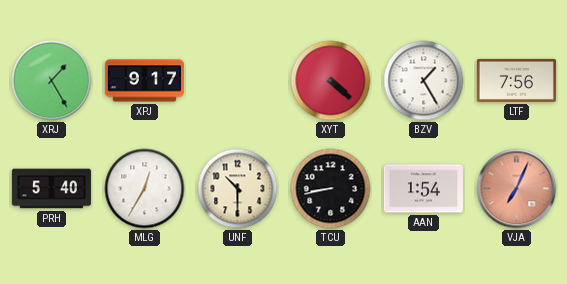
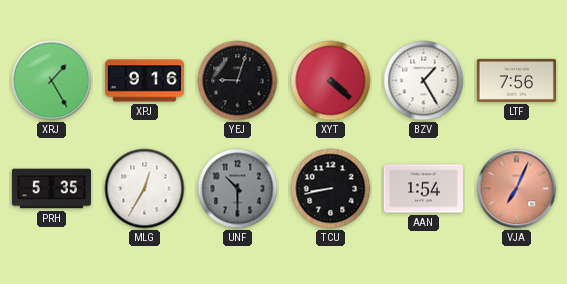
XPJ: 9:17 -> 9:16 (144, 81)
YEJ: none -> 9:03 (238, 81)
PRH: 5:40 -> 5:35 (51, 189)
UNF dial: cream -> grey (238, 189)
